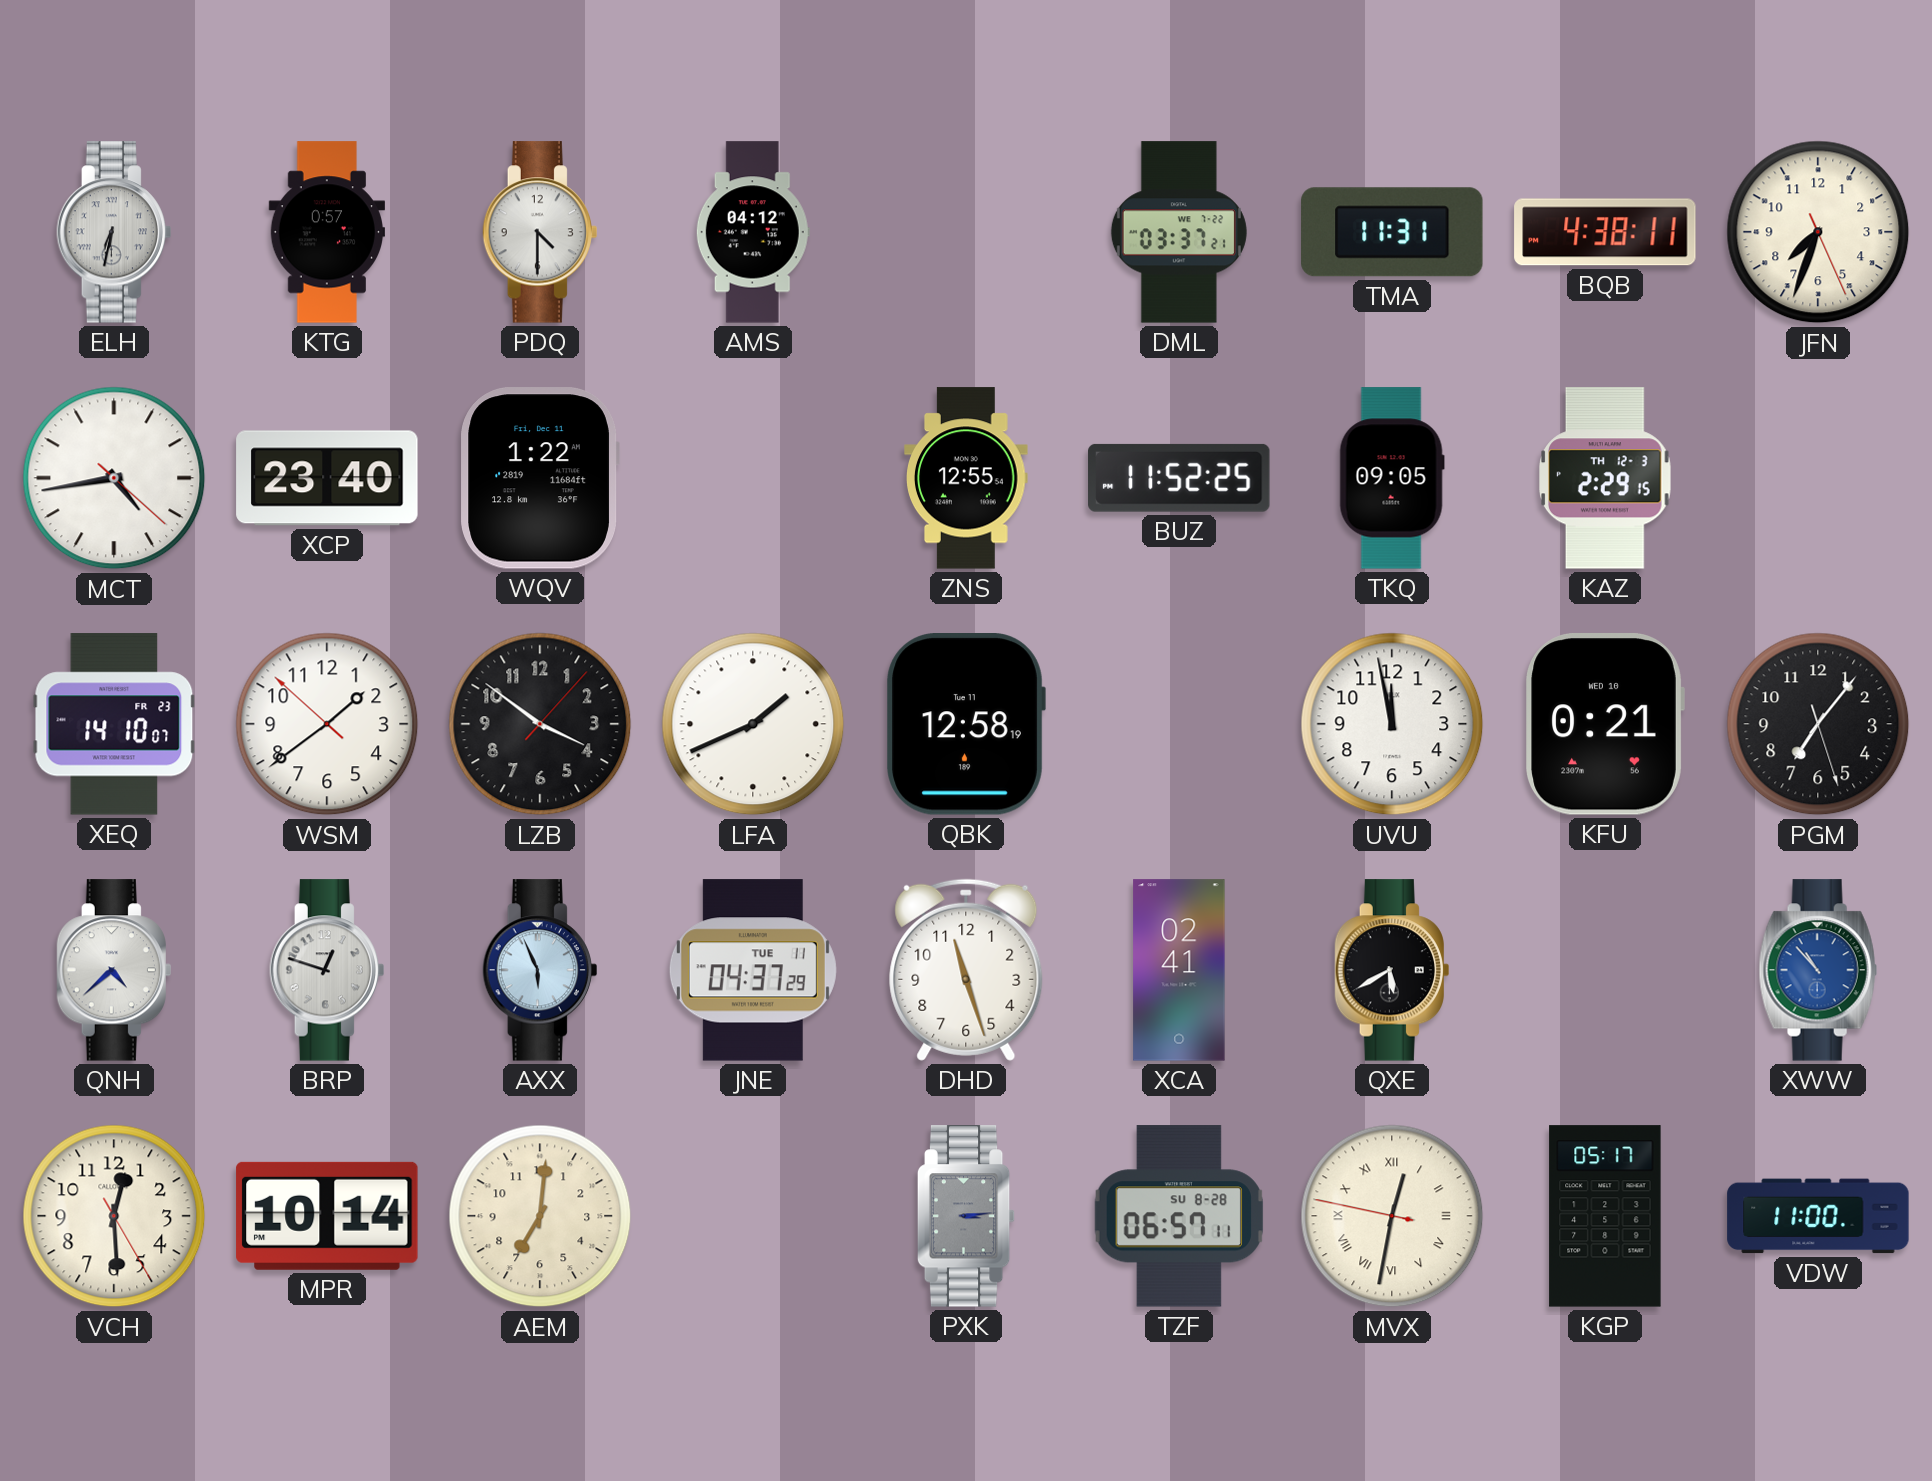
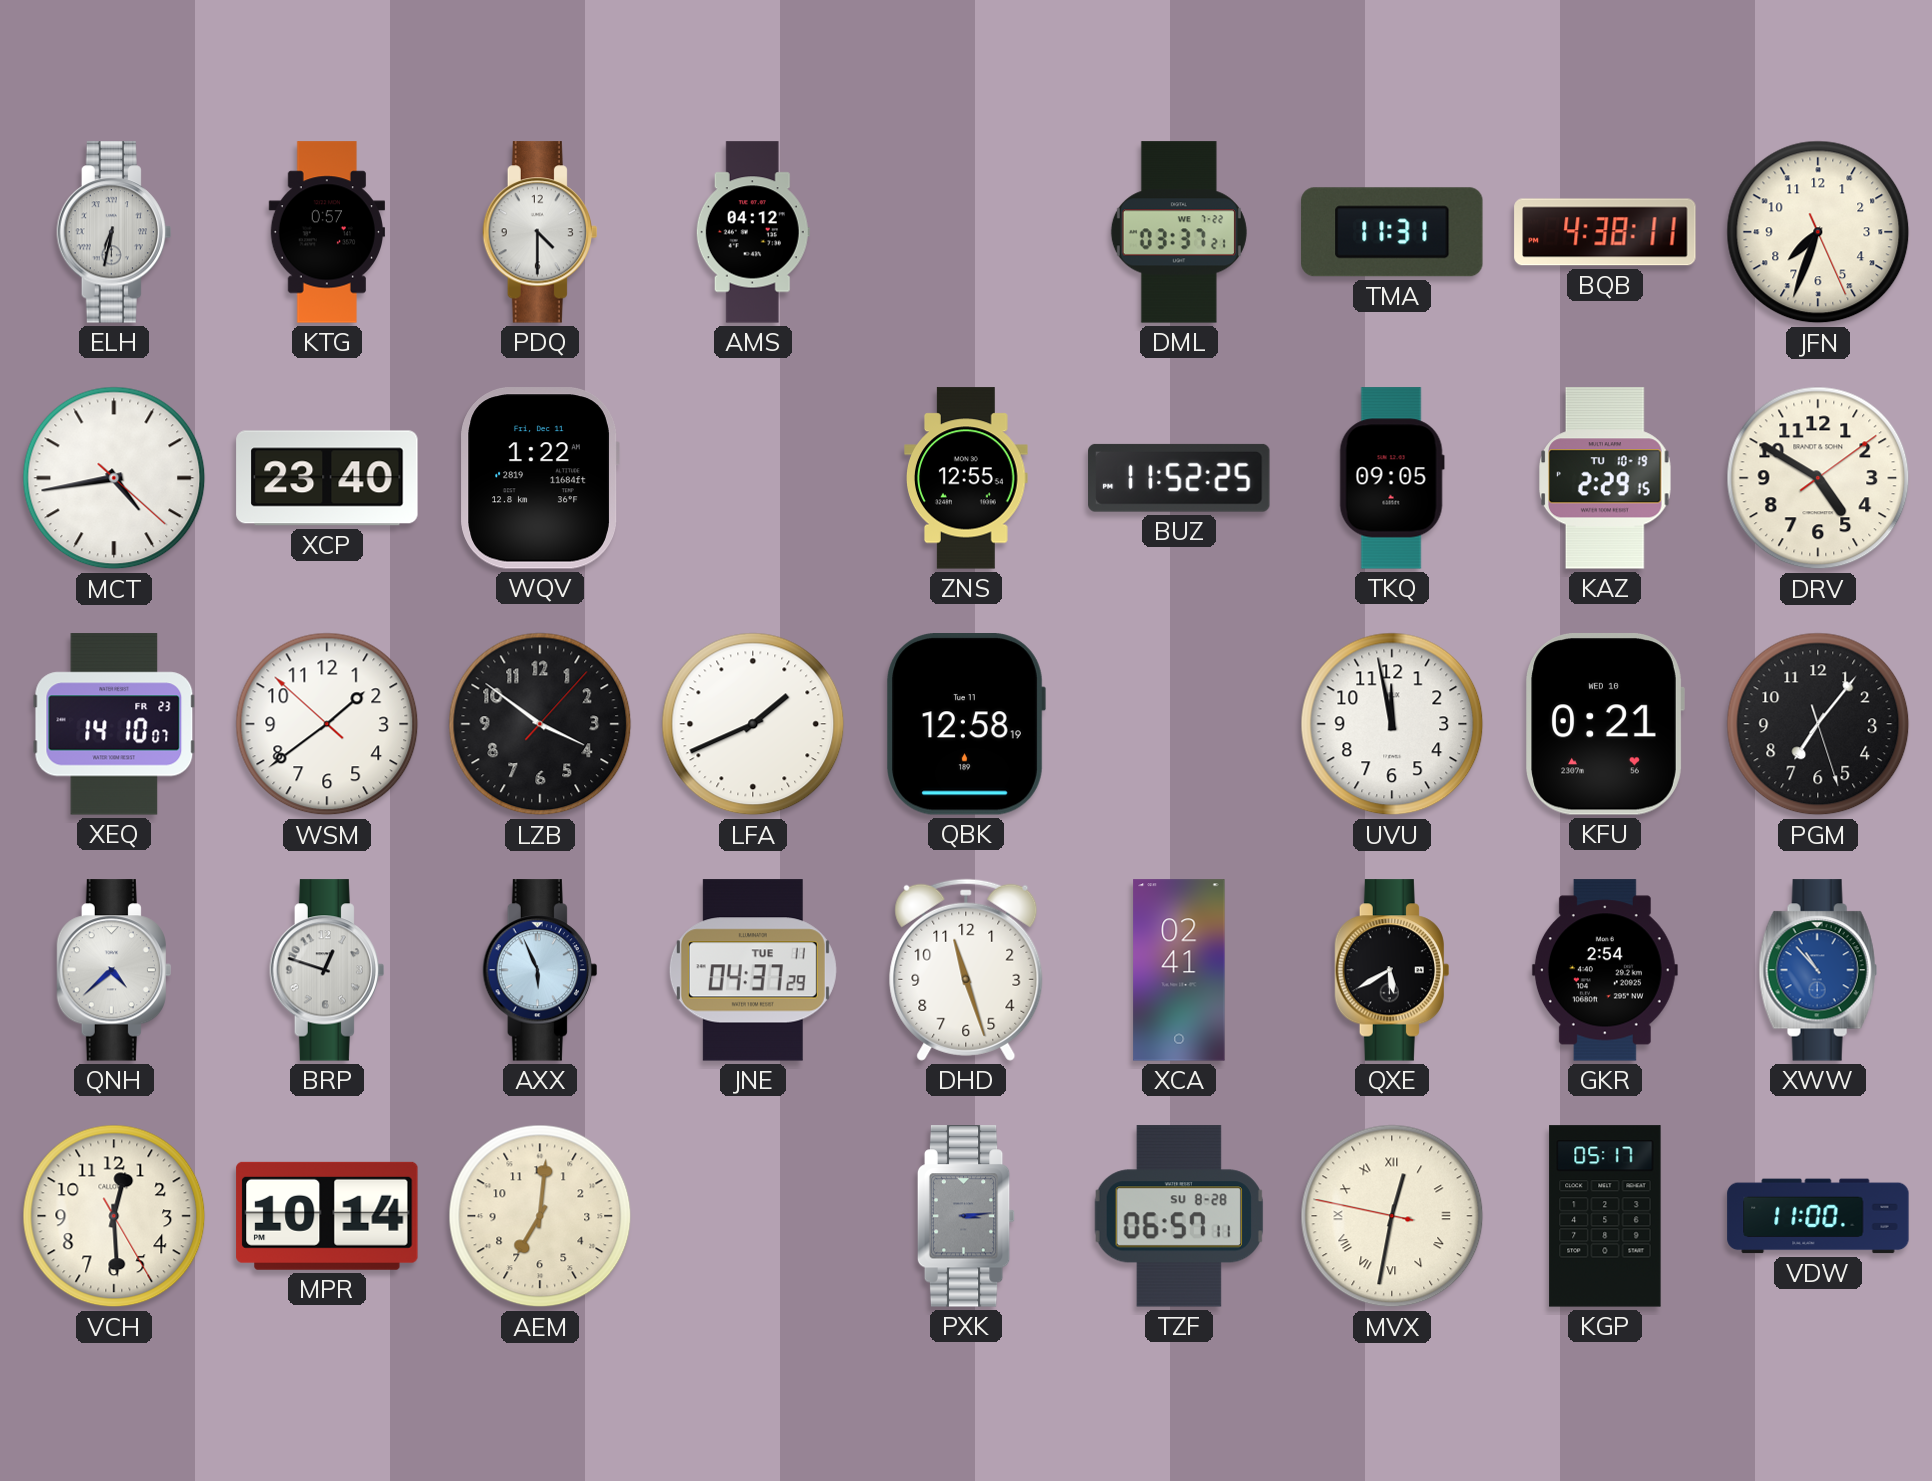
KAZ date: TH 12-3 -> TU 10-19 (1606, 478)
DRV: none -> 4:50 (1818, 478)
GKR: none -> 2:54 (1605, 970)
